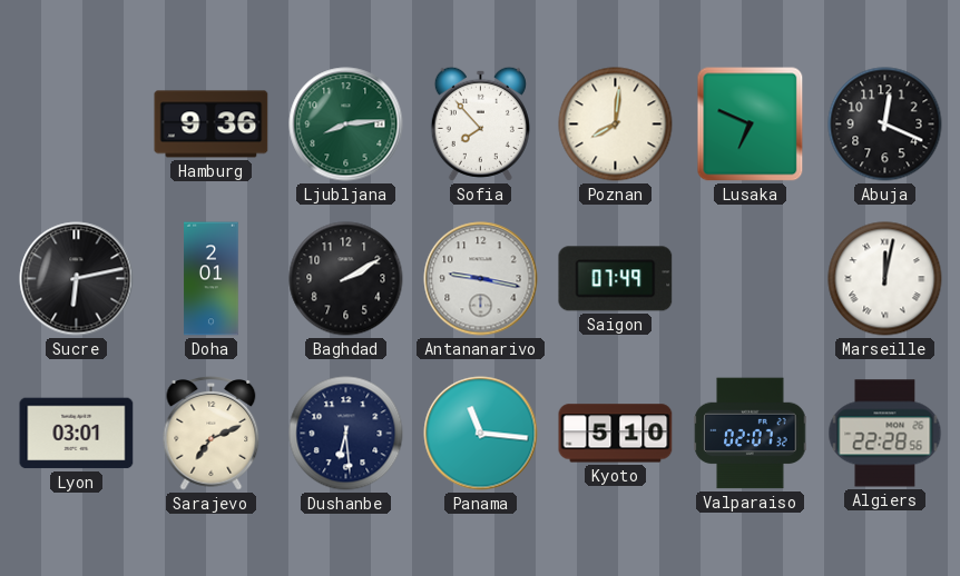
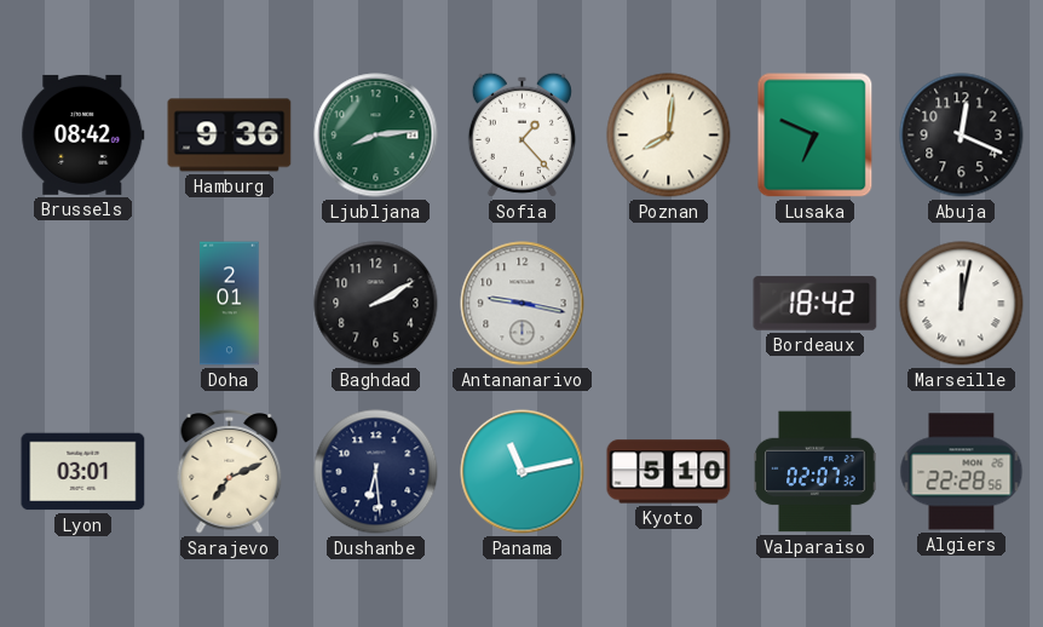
Brussels: none -> 08:42 (83, 134)
Sofia: 7:53 -> 1:23 (521, 134)
Sucre: 6:13 -> none (77, 279)
Saigon: 07:49 -> none (616, 279)
Bordeaux: none -> 18:42 (816, 304)
Panama: 11:16 -> 11:13 (523, 472)
